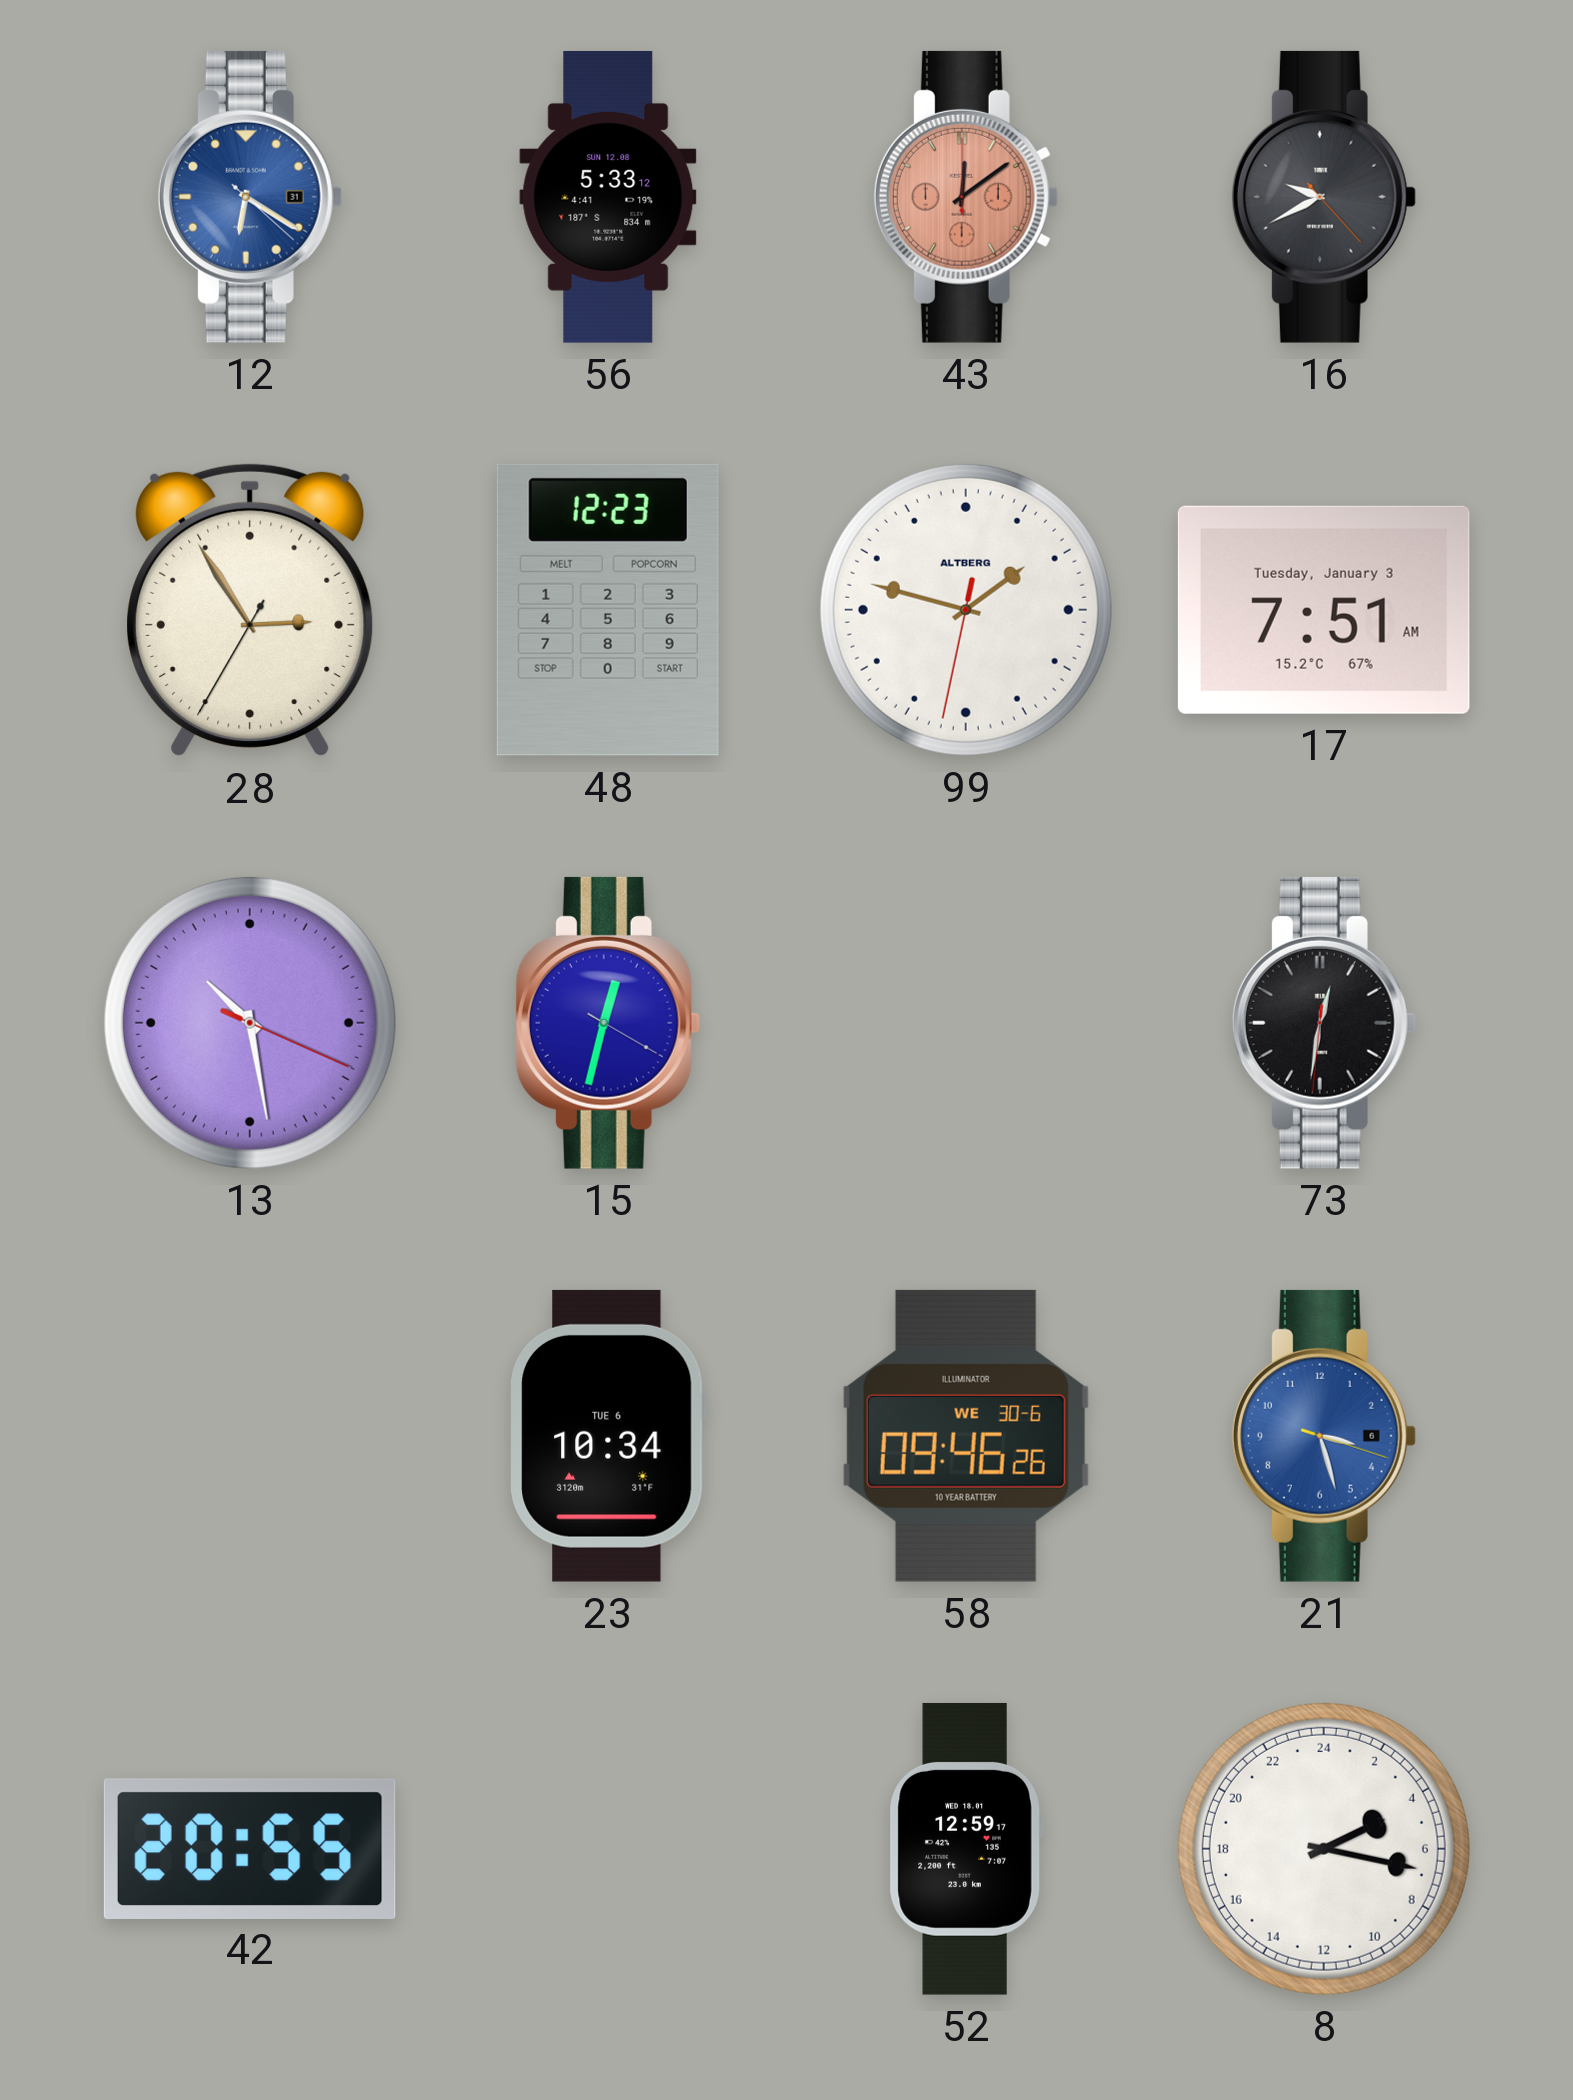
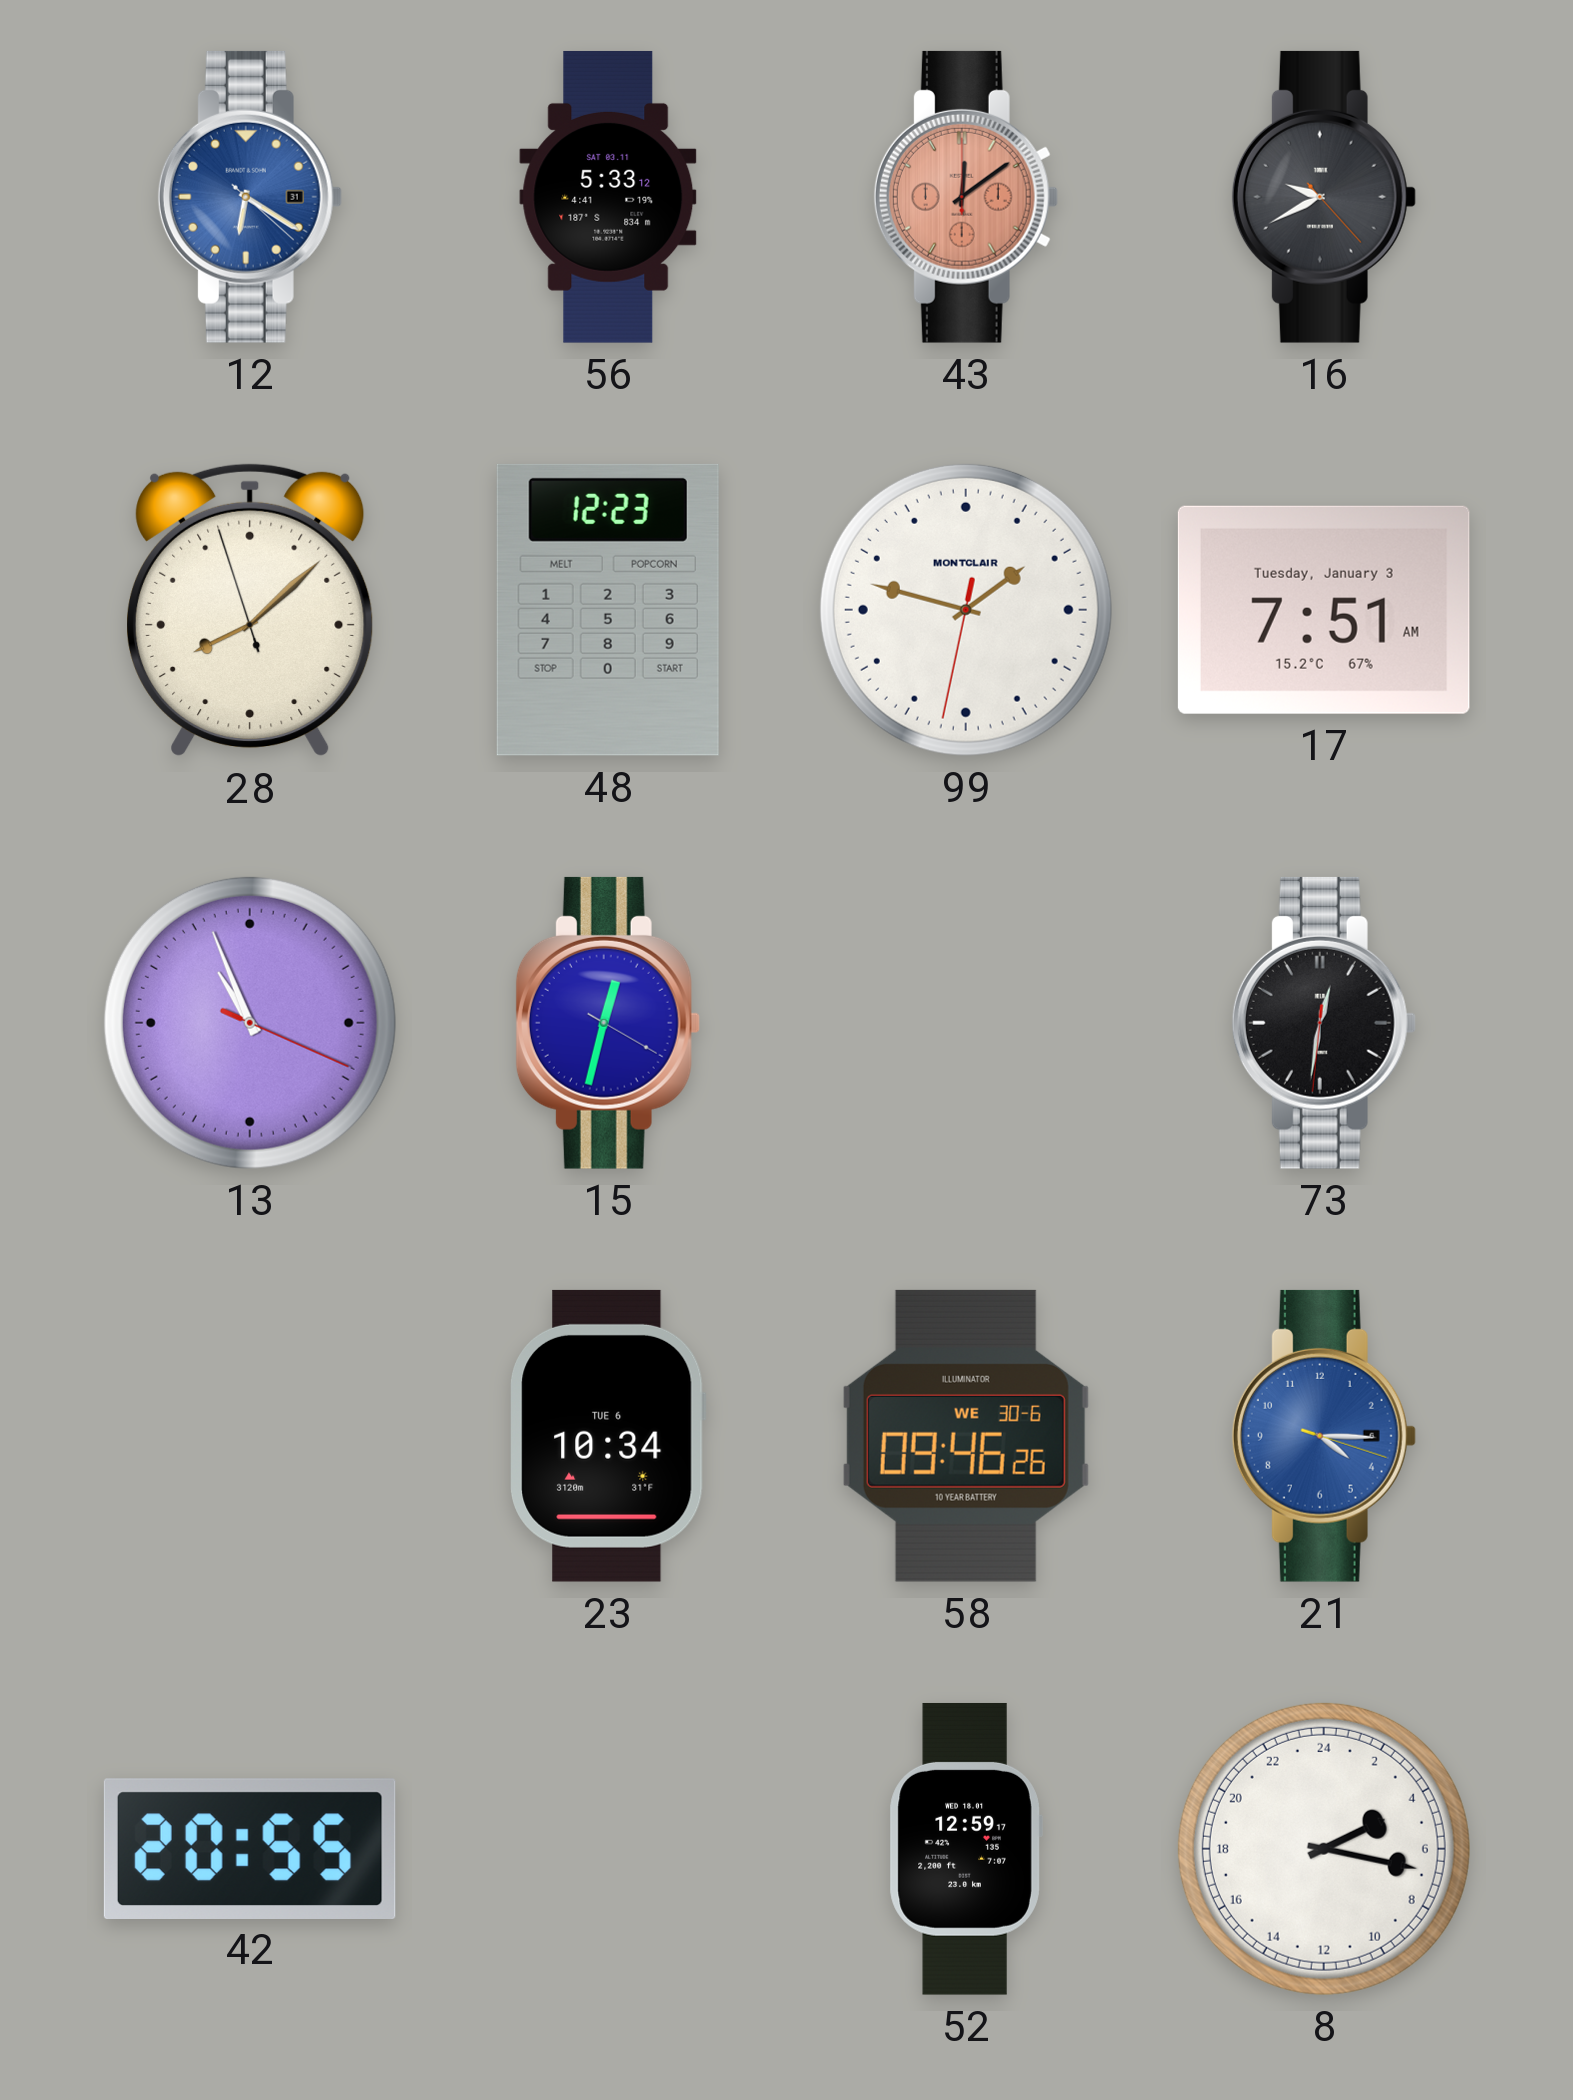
56 date: SUN 12.08 -> SAT 03.11 (608, 197)
28: 2:54 -> 8:07 (251, 610)
99 brand: ALTBERG -> MONTCLAIR (966, 610)
13: 10:28 -> 10:56 (250, 1023)
21: 3:27 -> 4:15 (1324, 1436)
